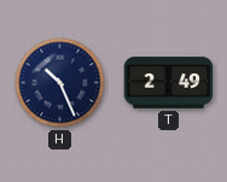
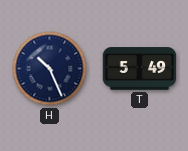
T: 2:49 -> 5:49 (140, 69)
